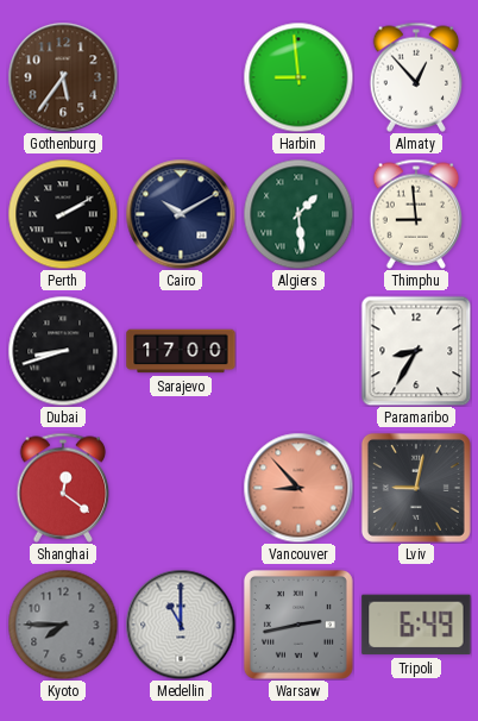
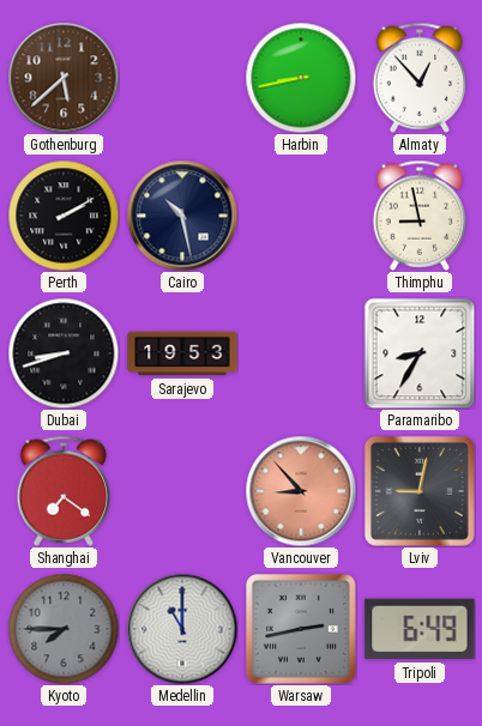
Gothenburg: 5:36 -> 5:38 (64, 78)
Harbin: 8:59 -> 8:43 (301, 78)
Cairo: 10:10 -> 10:28 (182, 216)
Algiers: 1:29 -> none (298, 214)
Thimphu: 8:59 -> 8:58 (420, 216)
Sarajevo: 17:00 -> 19:53 (182, 353)
Shanghai: 12:21 -> 7:21 (64, 491)
